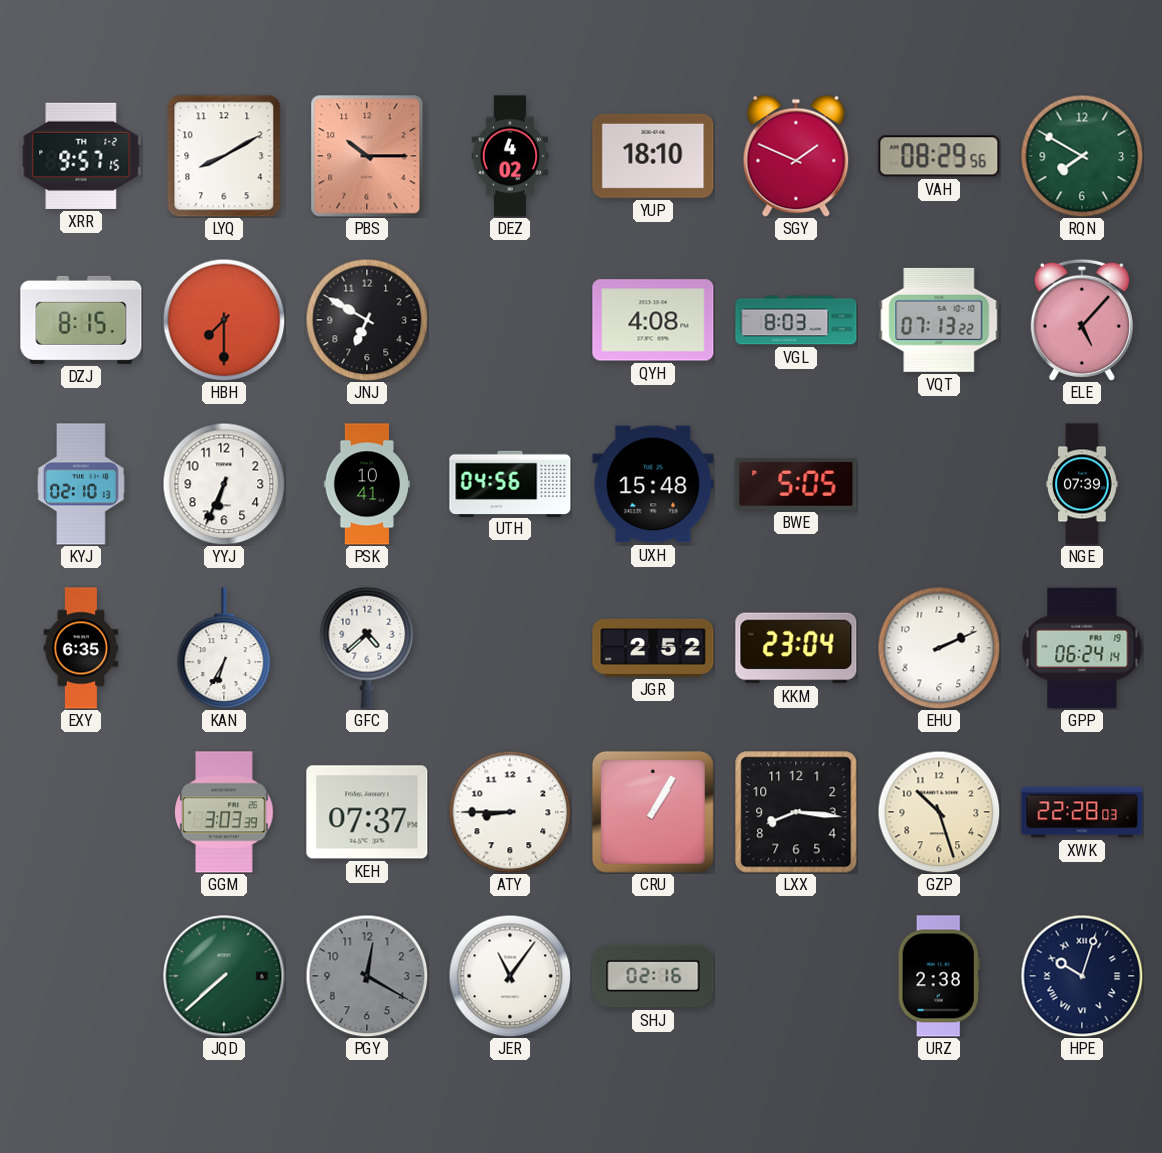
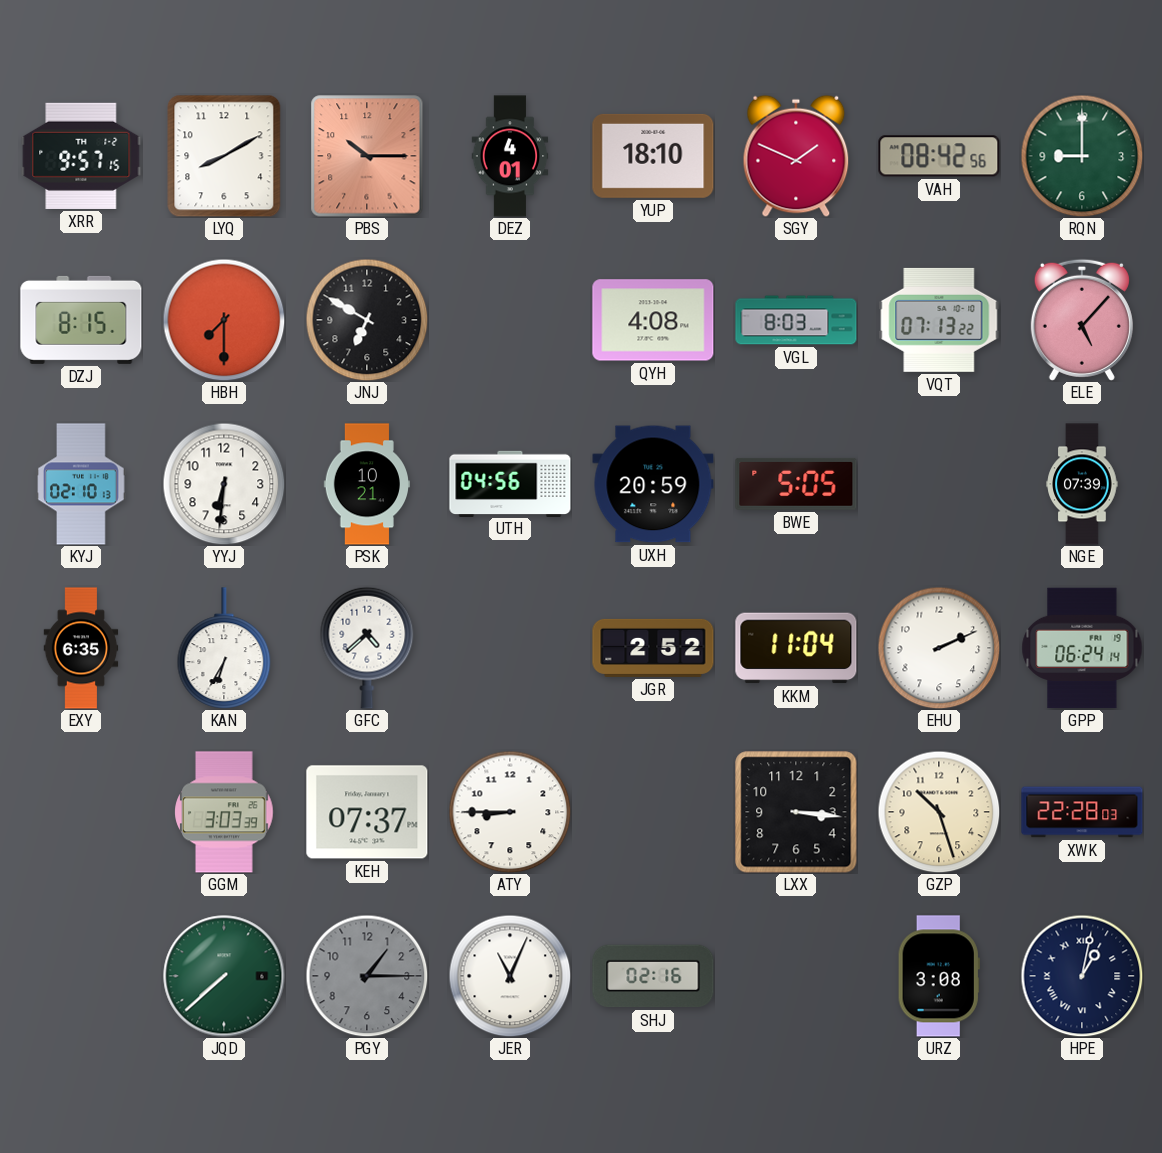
DEZ: 4:02 -> 4:01 (510, 156)
VAH: 08:29 -> 08:42 (939, 156)
RQN: 7:50 -> 9:00 (1082, 156)
YYJ: 6:34 -> 6:31 (224, 484)
PSK: 10:41 -> 10:21 (366, 484)
UXH: 15:48 -> 20:59 (653, 484)
KKM: 23:04 -> 11:04 (796, 648)
CRU: 1:05 -> none (653, 812)
LXX: 8:16 -> 3:16 (796, 812)
PGY: 12:20 -> 1:15 (367, 976)
JER: 11:06 -> 11:04 (510, 976)
URZ: 2:38 -> 3:08 (939, 976)
HPE: 10:03 -> 1:02 (1082, 976)
